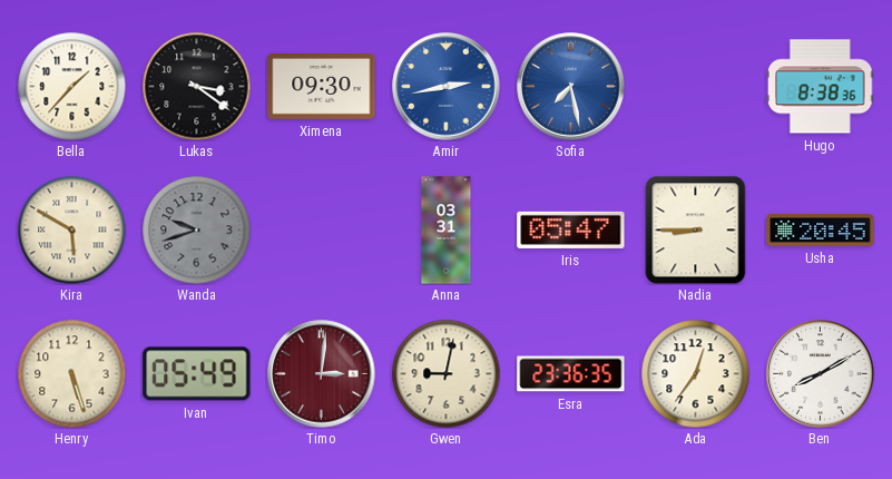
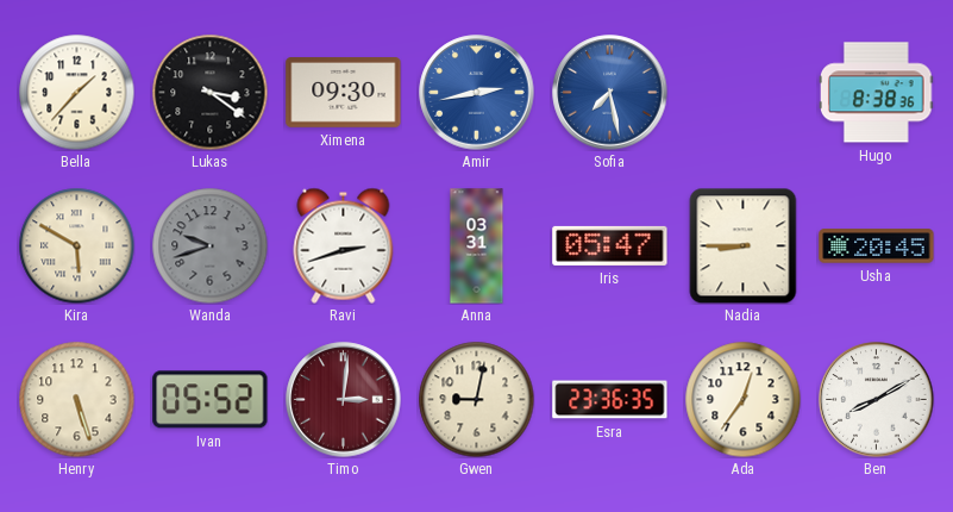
Ravi: none -> 2:42 (344, 245)
Ivan: 05:49 -> 05:52 (211, 400)
